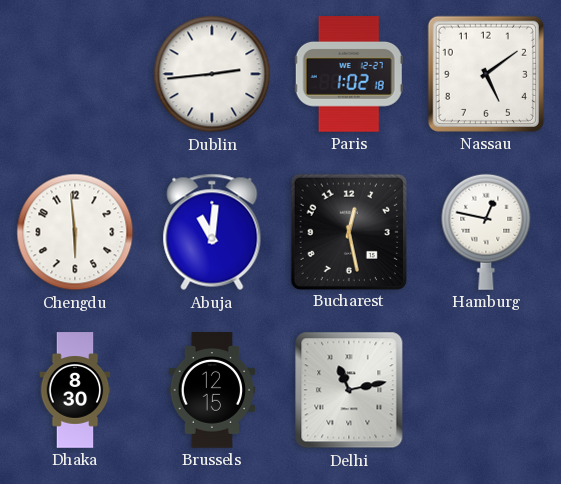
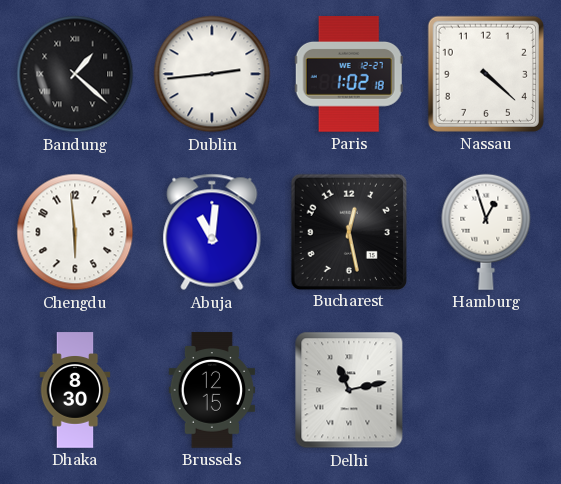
Bandung: none -> 1:22 (75, 74)
Nassau: 5:09 -> 4:22 (486, 74)
Hamburg: 12:47 -> 12:57 (486, 232)
